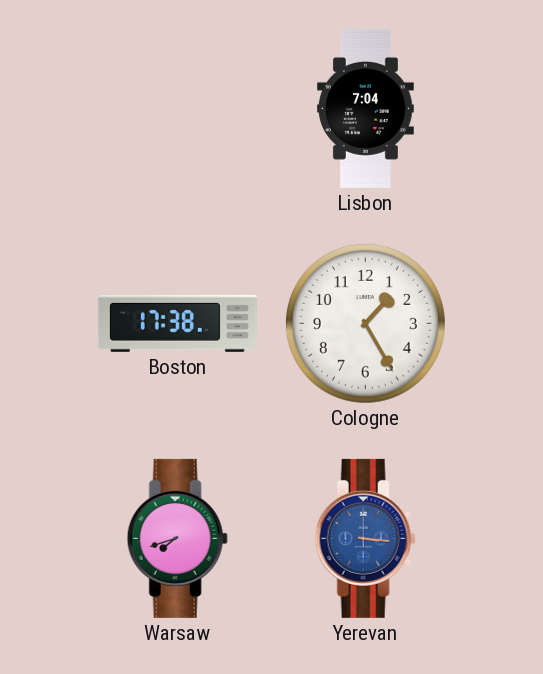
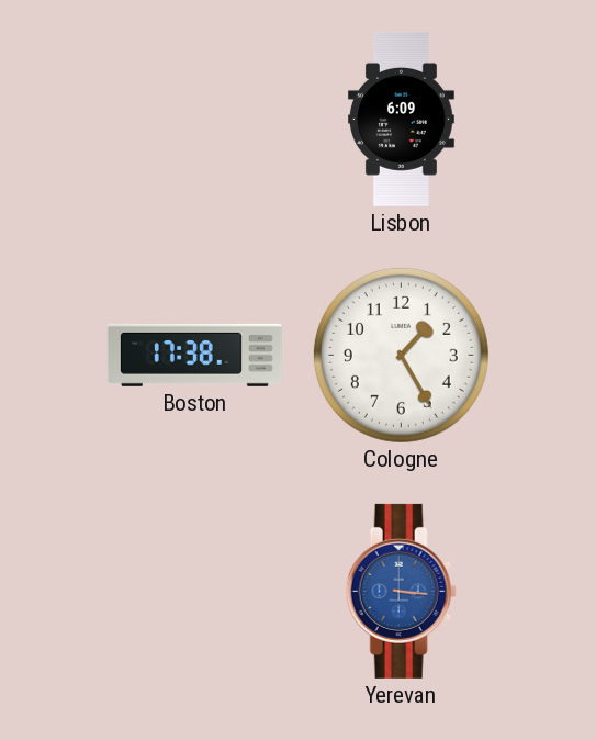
Lisbon: 7:04 -> 6:09 (402, 119)
Warsaw: 7:42 -> none (177, 538)
